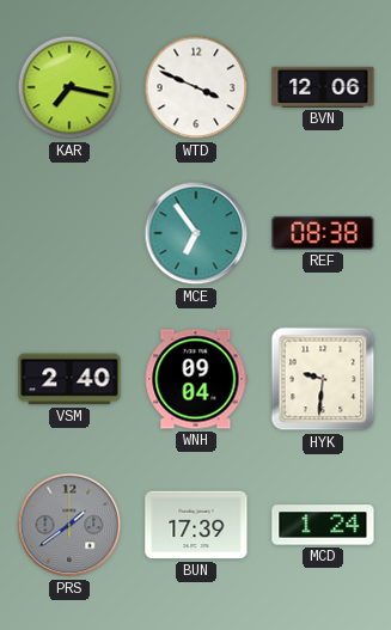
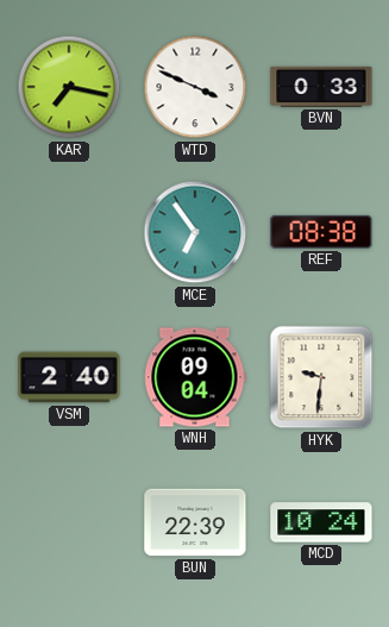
BVN: 12:06 -> 0:33 (321, 87)
PRS: 1:39 -> none (69, 525)
BUN: 17:39 -> 22:39 (195, 522)
MCD: 1:24 -> 10:24 (321, 522)
